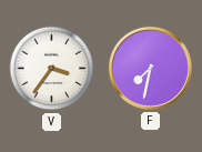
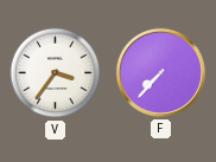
F: 7:32 -> 7:37 (160, 72)
